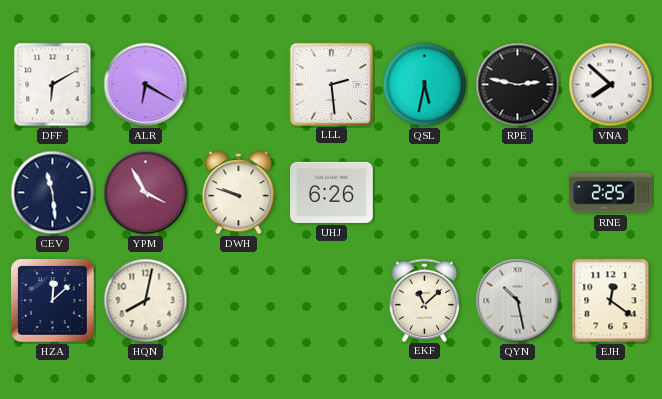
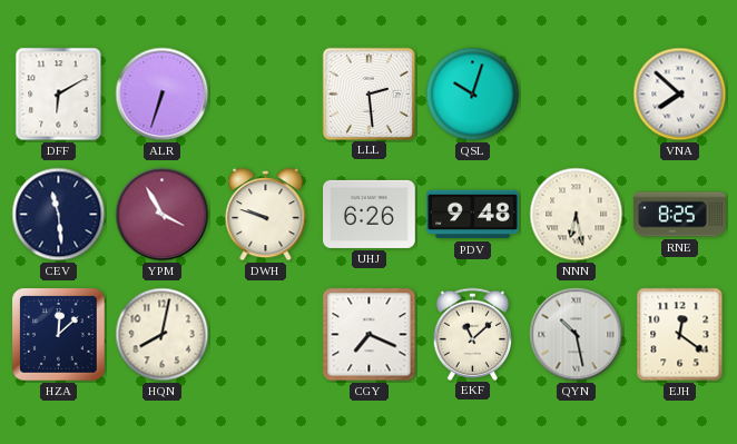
ALR: 6:20 -> 6:33 (163, 95)
QSL: 5:32 -> 10:03 (473, 95)
RPE: 2:47 -> none (518, 85)
PDV: none -> 9:48 (473, 215)
NNN: none -> 6:28 (577, 215)
RNE: 2:25 -> 8:25 (680, 215)
CGY: none -> 7:19 (370, 335)
